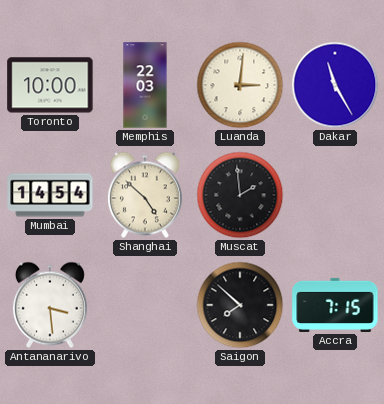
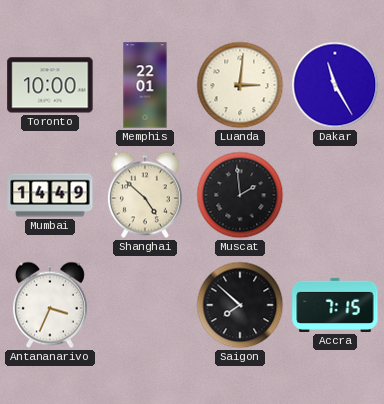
Memphis: 22:03 -> 22:01 (145, 85)
Mumbai: 14:54 -> 14:49 (50, 195)
Antananarivo: 3:29 -> 3:34 (50, 305)
